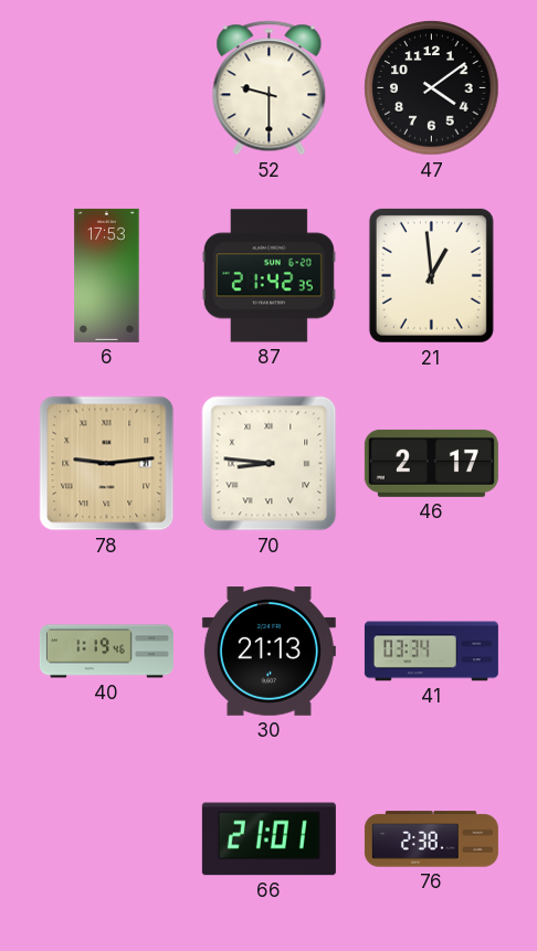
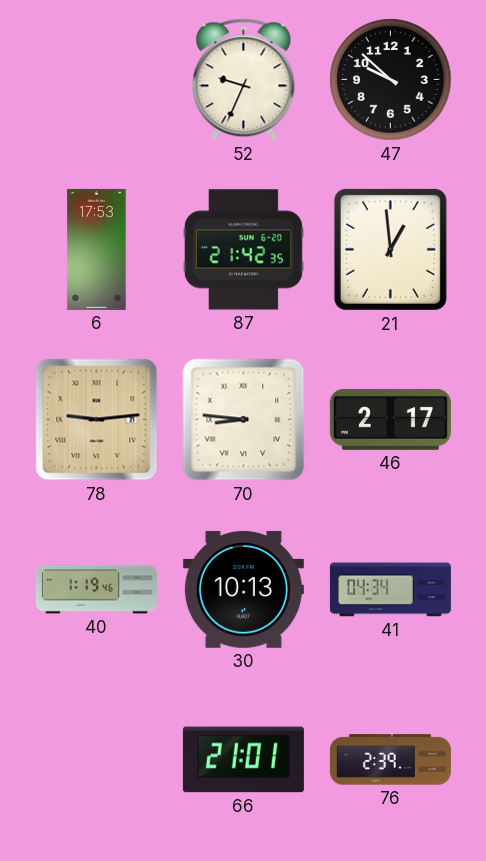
52: 9:30 -> 9:34 (244, 80)
47: 4:09 -> 9:52 (391, 80)
30: 21:13 -> 10:13 (243, 589)
41: 03:34 -> 04:34 (390, 590)
76: 2:38 -> 2:39 (390, 760)
